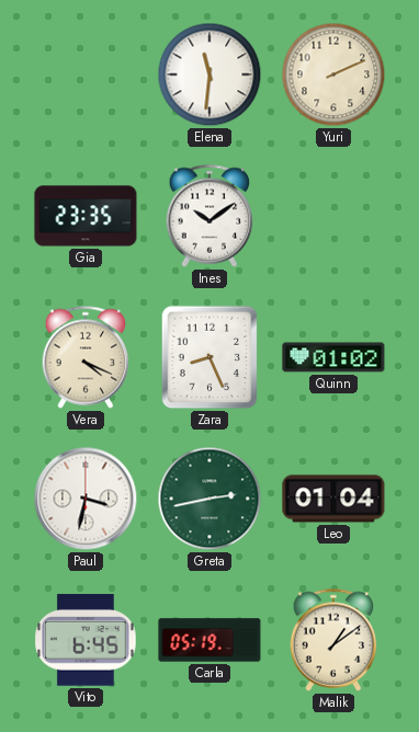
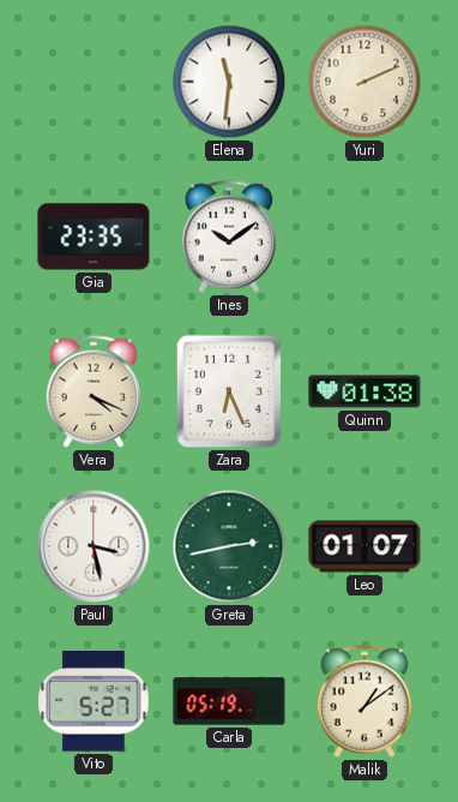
Zara: 8:26 -> 6:26 (229, 391)
Quinn: 01:02 -> 01:38 (364, 391)
Paul: 3:32 -> 3:28 (94, 546)
Leo: 01:04 -> 01:07 (364, 546)
Vito: 6:45 -> 5:27 (94, 701)
